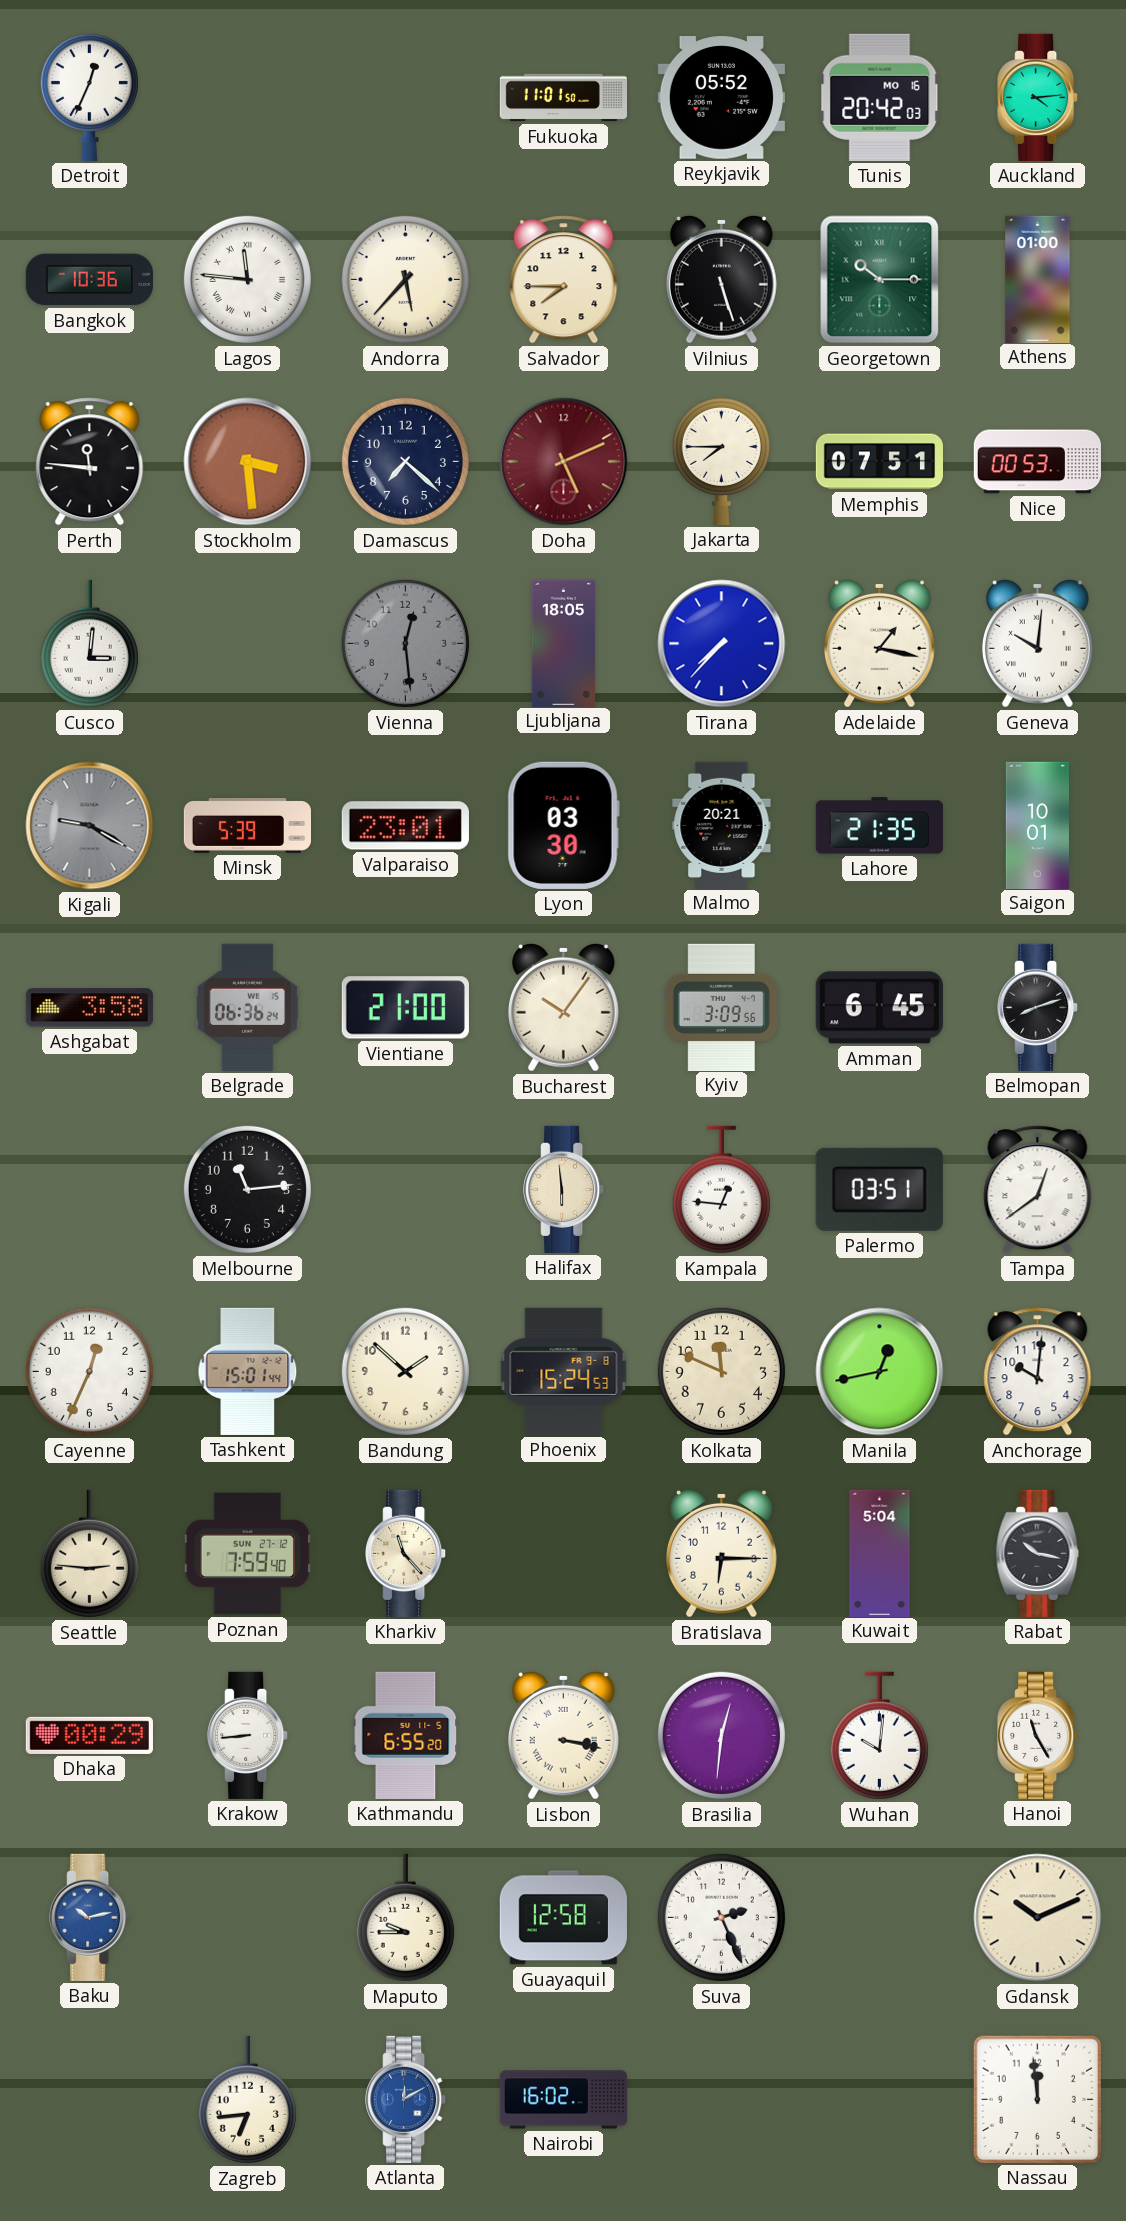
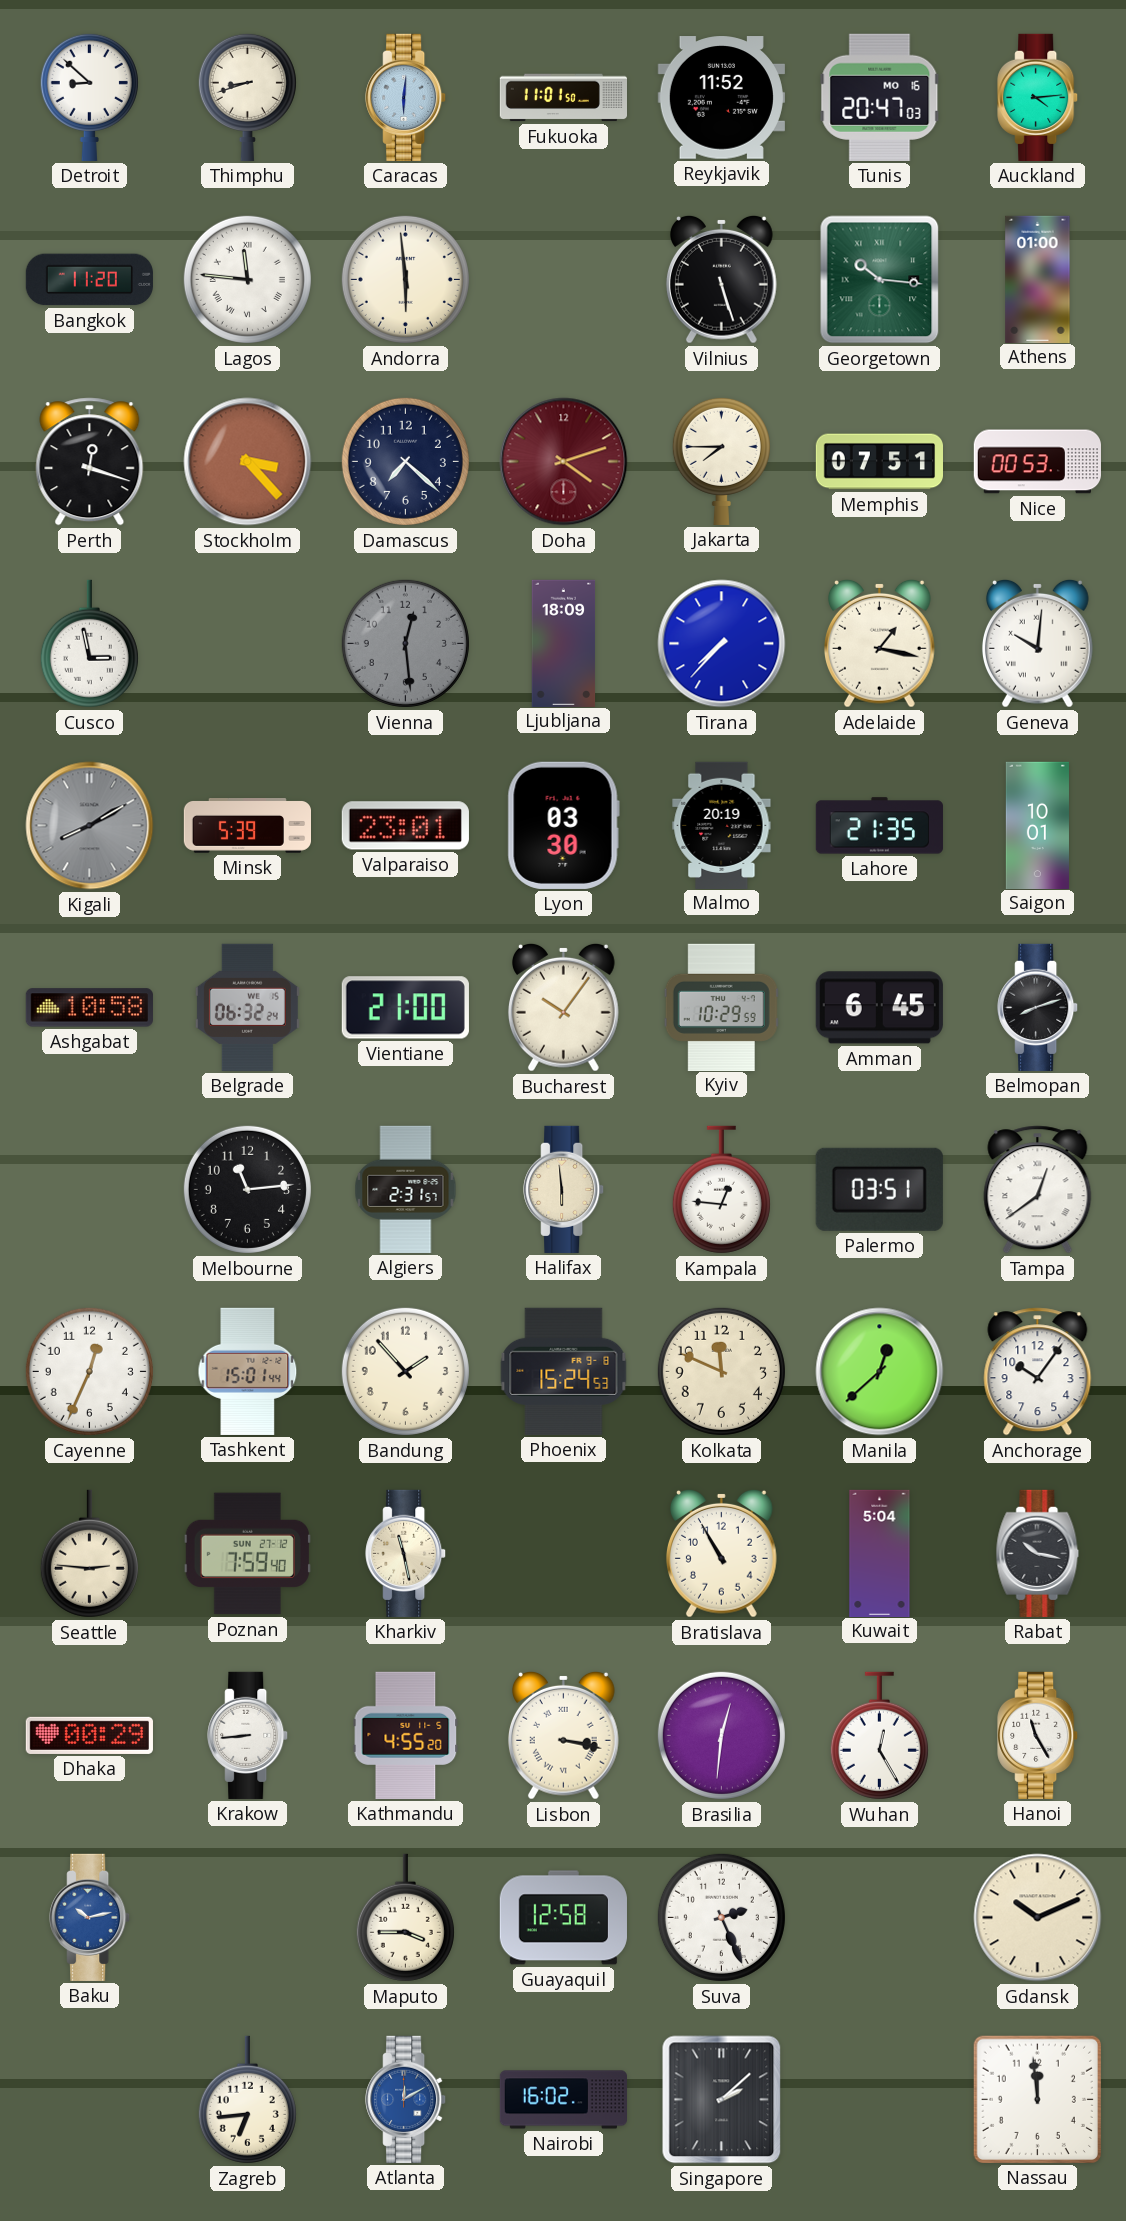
Detroit: 12:34 -> 8:52 (89, 97)
Thimphu: none -> 8:42 (247, 97)
Caracas: none -> 6:01 (406, 97)
Reykjavik: 05:52 -> 11:52 (721, 98)
Tunis: 20:42 -> 20:47 (880, 97)
Bangkok: 10:36 -> 11:20 (89, 280)
Andorra: 5:37 -> 5:59 (405, 279)
Salvador: 7:45 -> none (564, 280)
Georgetown: 10:15 -> 10:16 (880, 280)
Perth: 11:46 -> 12:18 (90, 462)
Stockholm: 3:29 -> 3:23 (248, 462)
Doha: 5:11 -> 4:12 (564, 462)
Cusco: 3:01 -> 2:58 (89, 644)
Ljubljana: 18:05 -> 18:09 (564, 643)
Kigali: 9:20 -> 8:10 (90, 826)
Malmo: 20:21 -> 20:19 (722, 825)
Ashgabat: 3:58 -> 10:58 (89, 1008)
Belgrade: 06:36 -> 06:32 (247, 1007)
Kyiv: 3:09 -> 10:29 (721, 1007)
Algiers: none -> 2:31 (406, 1189)
Bandung: 1:52 -> 1:53 (405, 1371)
Manila: 12:43 -> 12:38 (880, 1372)
Anchorage: 10:01 -> 10:06 (1038, 1372)
Kharkiv: 11:23 -> 11:28 (406, 1553)
Bratislava: 6:15 -> 10:55 (722, 1553)
Kathmandu: 6:55 -> 4:55 (406, 1735)
Wuhan: 10:01 -> 12:25 (879, 1736)
Maputo: 9:45 -> 3:45 (405, 1918)
Singapore: none -> 2:08 (722, 2100)
